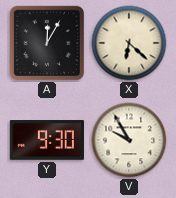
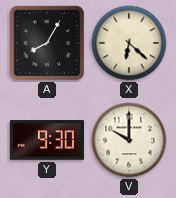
A: 12:05 -> 8:05 (47, 43)
V: 9:55 -> 10:00 (129, 140)
